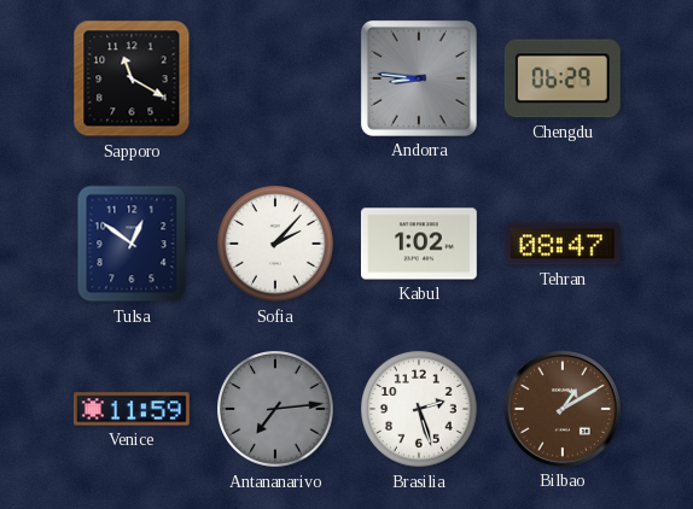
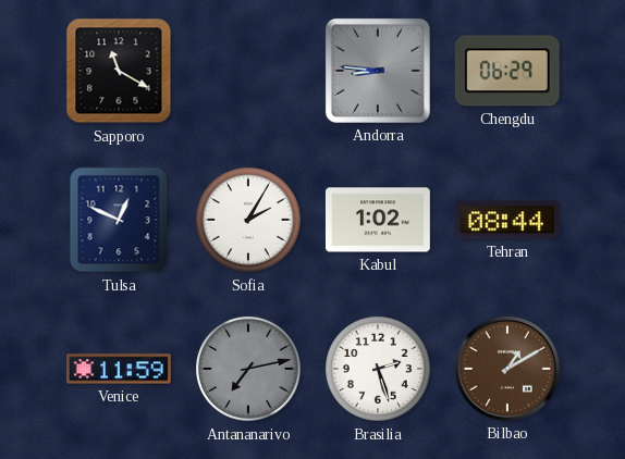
Tulsa: 12:51 -> 12:49 (119, 220)
Sofia: 2:07 -> 2:05 (249, 221)
Tehran: 08:47 -> 08:44 (507, 220)
Antananarivo: 7:14 -> 7:13 (249, 370)
